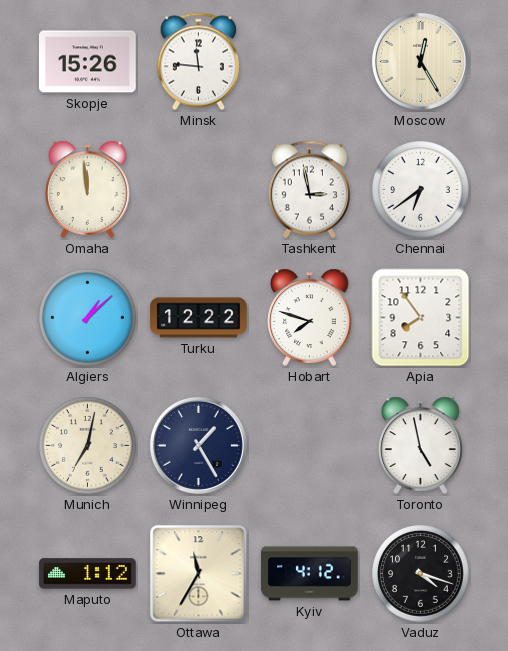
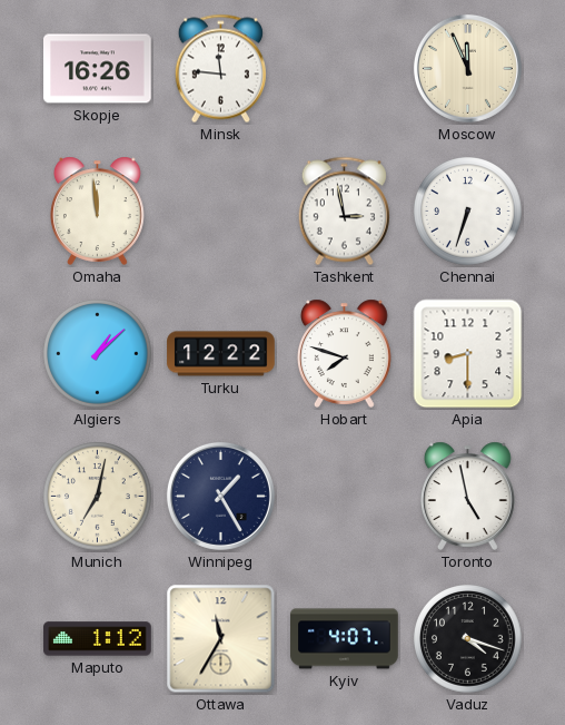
Skopje: 15:26 -> 16:26 (98, 69)
Moscow: 12:25 -> 11:56 (467, 68)
Chennai: 6:39 -> 6:33 (468, 212)
Apia: 7:54 -> 8:30 (468, 354)
Kyiv: 4:12 -> 4:07 (345, 639)
